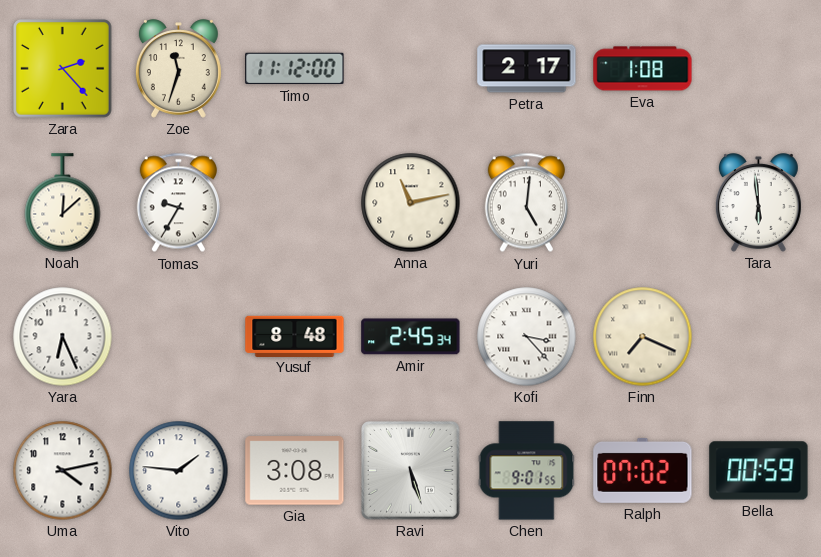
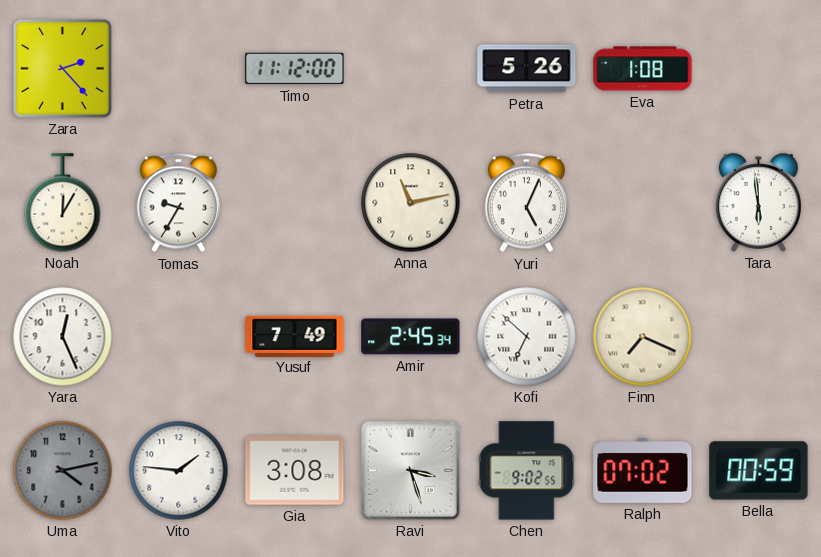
Zoe: 11:33 -> none (178, 69)
Petra: 2:17 -> 5:26 (527, 69)
Noah: 12:08 -> 12:05 (63, 203)
Yuri: 5:01 -> 5:04 (526, 203)
Yara: 6:26 -> 12:26 (63, 337)
Yusuf: 8:48 -> 7:49 (295, 336)
Kofi: 3:23 -> 6:52 (527, 337)
Uma dial: white -> grey (63, 471)
Ravi: 5:27 -> 3:27 (411, 471)
Chen: 9:01 -> 9:02 (527, 471)
